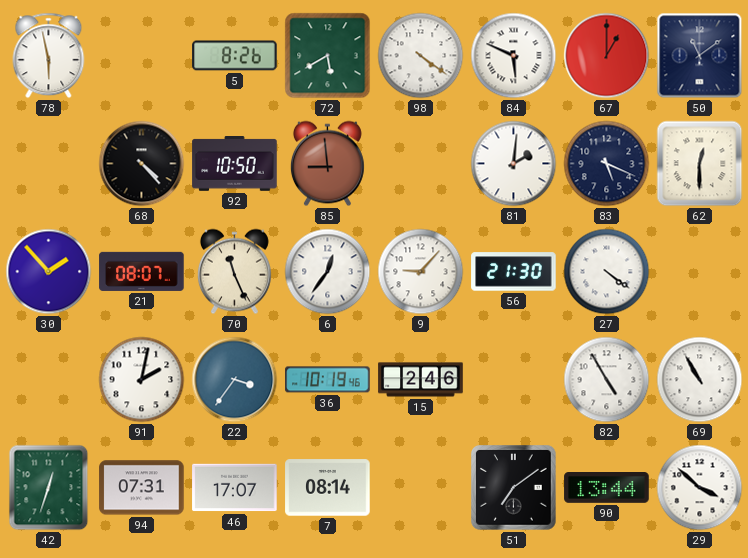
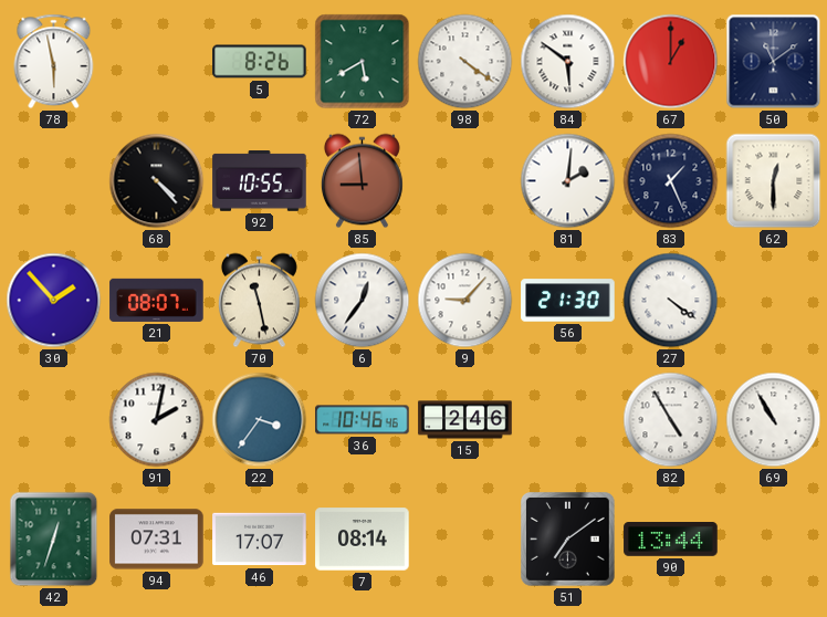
84: 5:49 -> 5:51 (568, 62)
92: 10:50 -> 10:55 (260, 181)
83: 5:19 -> 1:26 (671, 181)
70: 11:26 -> 11:28 (259, 301)
36: 10:19 -> 10:46 (363, 420)
29: 3:52 -> none (700, 488)
